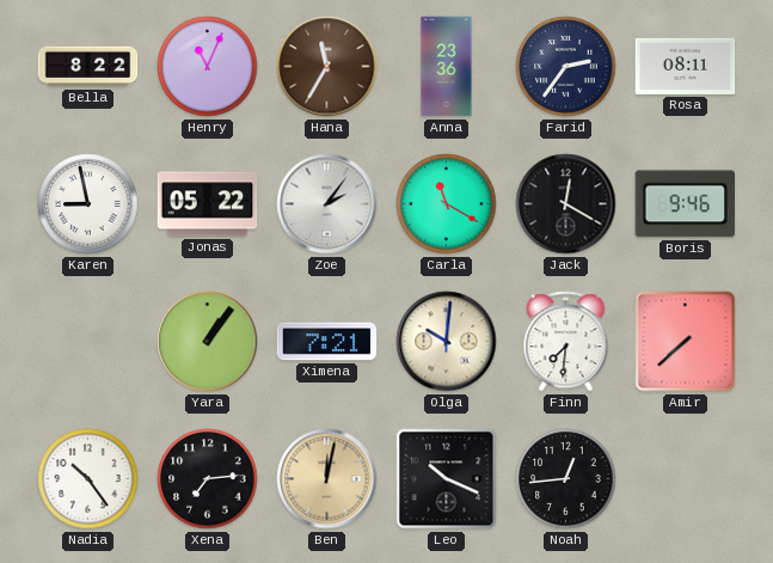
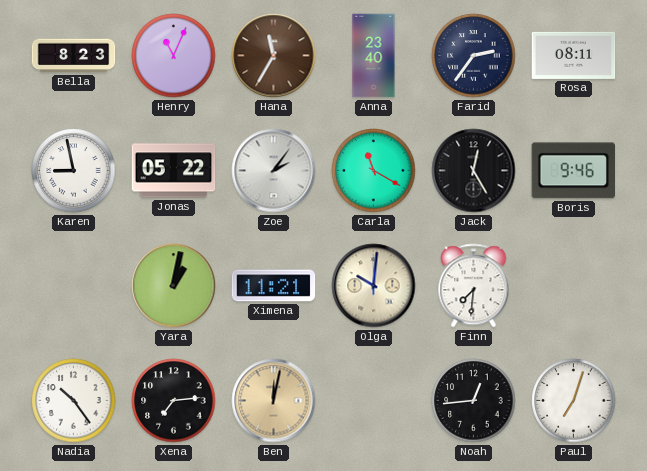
Bella: 8:22 -> 8:23 (74, 56)
Anna: 23:36 -> 23:40 (374, 56)
Jack: 12:20 -> 12:25 (474, 171)
Yara: 1:06 -> 1:02 (174, 286)
Ximena: 7:21 -> 11:21 (274, 286)
Amir: 7:38 -> none (686, 342)
Leo: 10:19 -> none (447, 479)
Paul: none -> 7:03 (574, 401)
